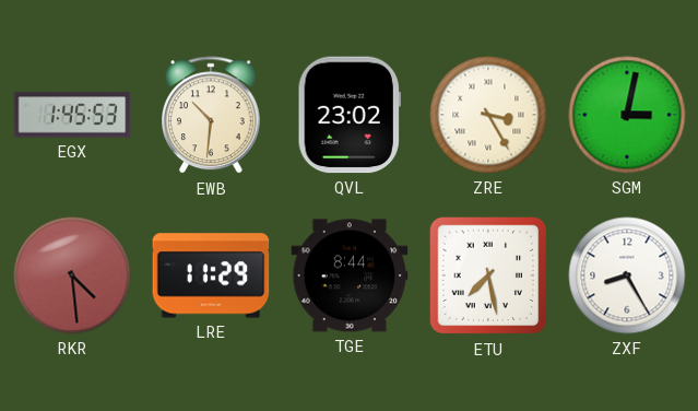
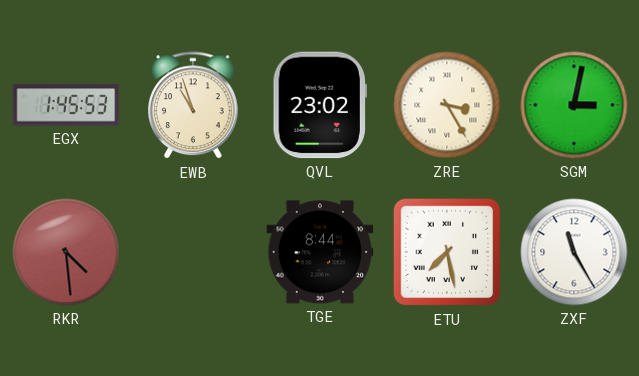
EWB: 10:31 -> 10:57 (194, 106)
LRE: 11:29 -> none (211, 275)
ZXF: 8:25 -> 11:25 (574, 252)
